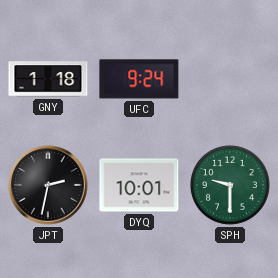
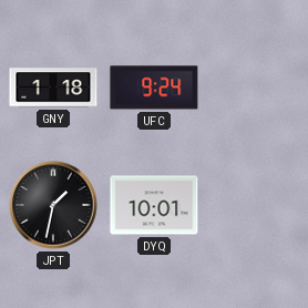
JPT: 2:32 -> 1:32 (53, 205)
SPH: 9:30 -> none (230, 185)
